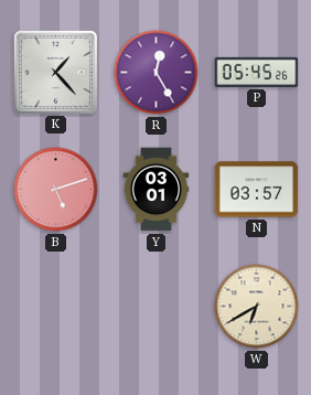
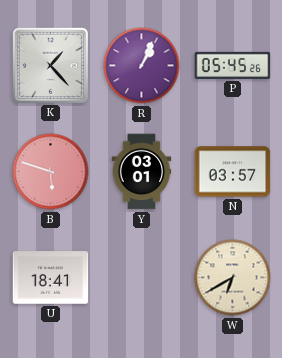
R: 12:25 -> 1:04 (142, 66)
B: 5:12 -> 5:48 (51, 172)
U: none -> 18:41 (51, 278)
